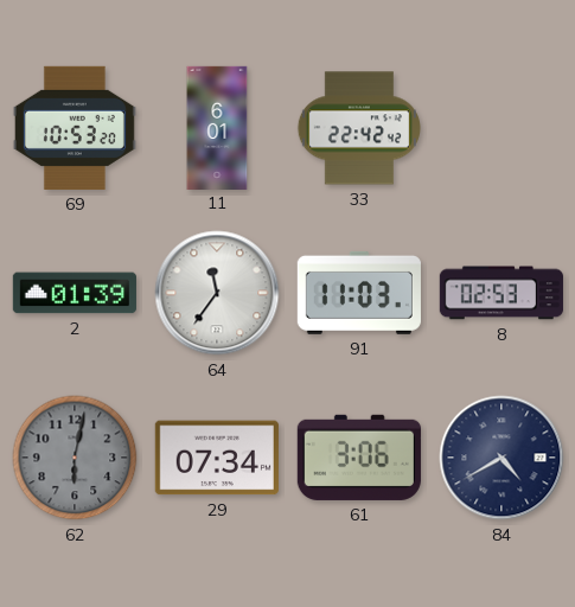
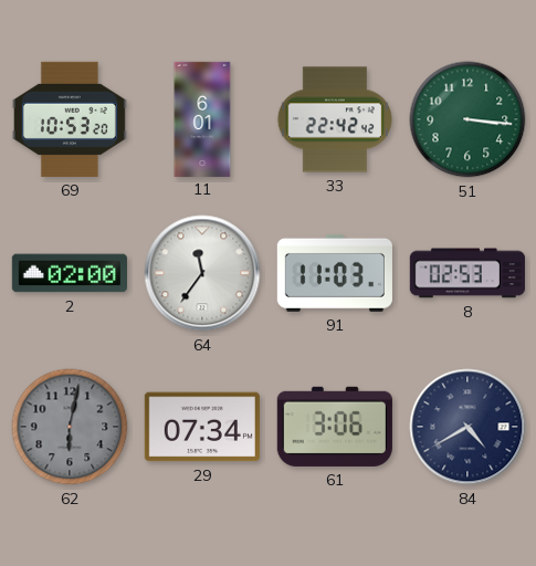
51: none -> 3:16 (467, 119)
2: 01:39 -> 02:00 (70, 273)
